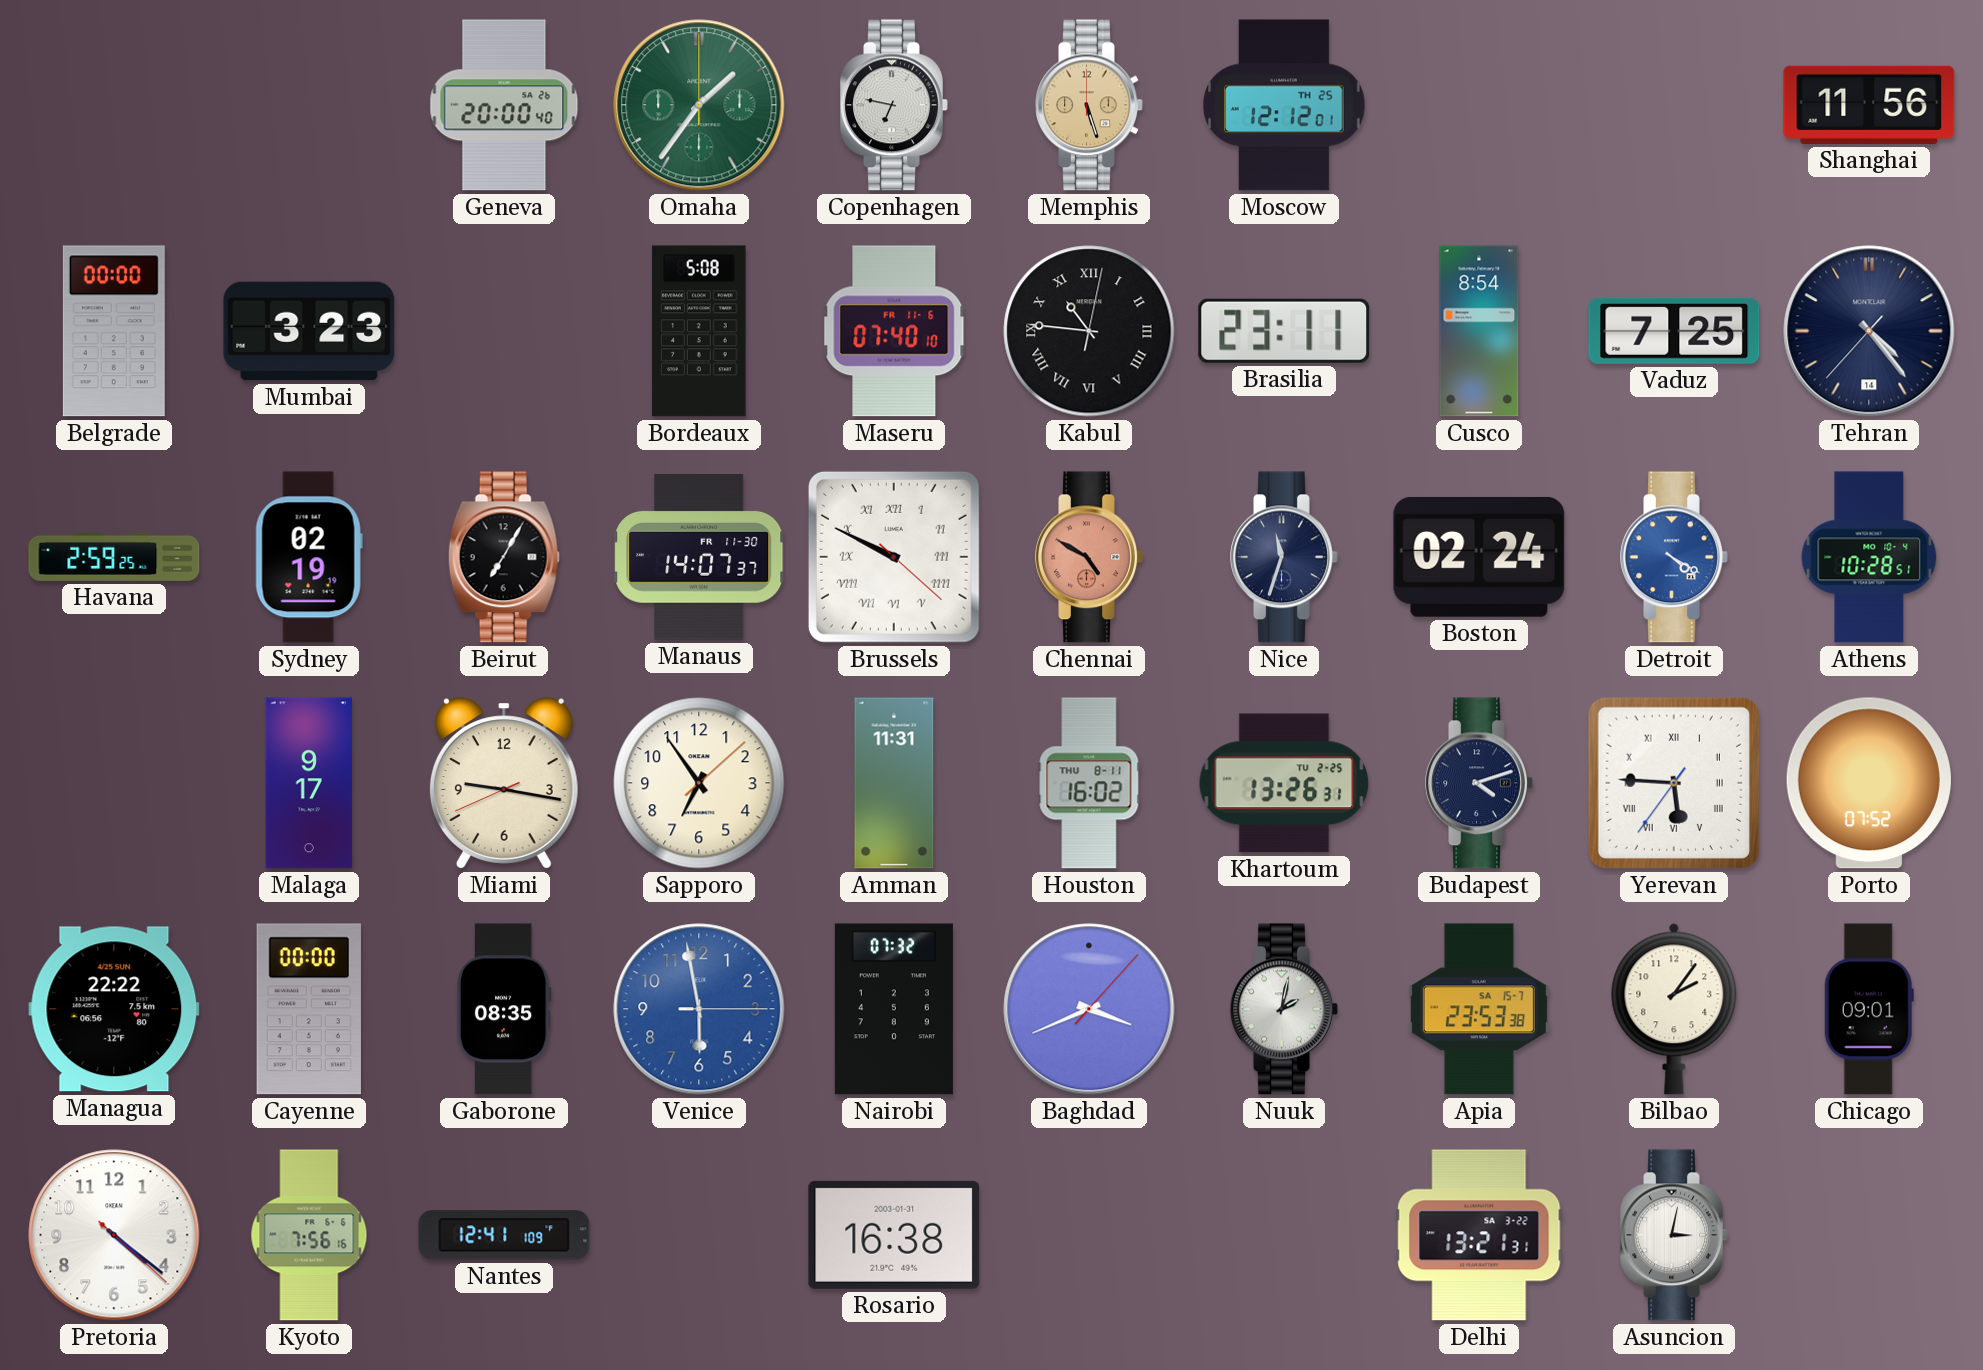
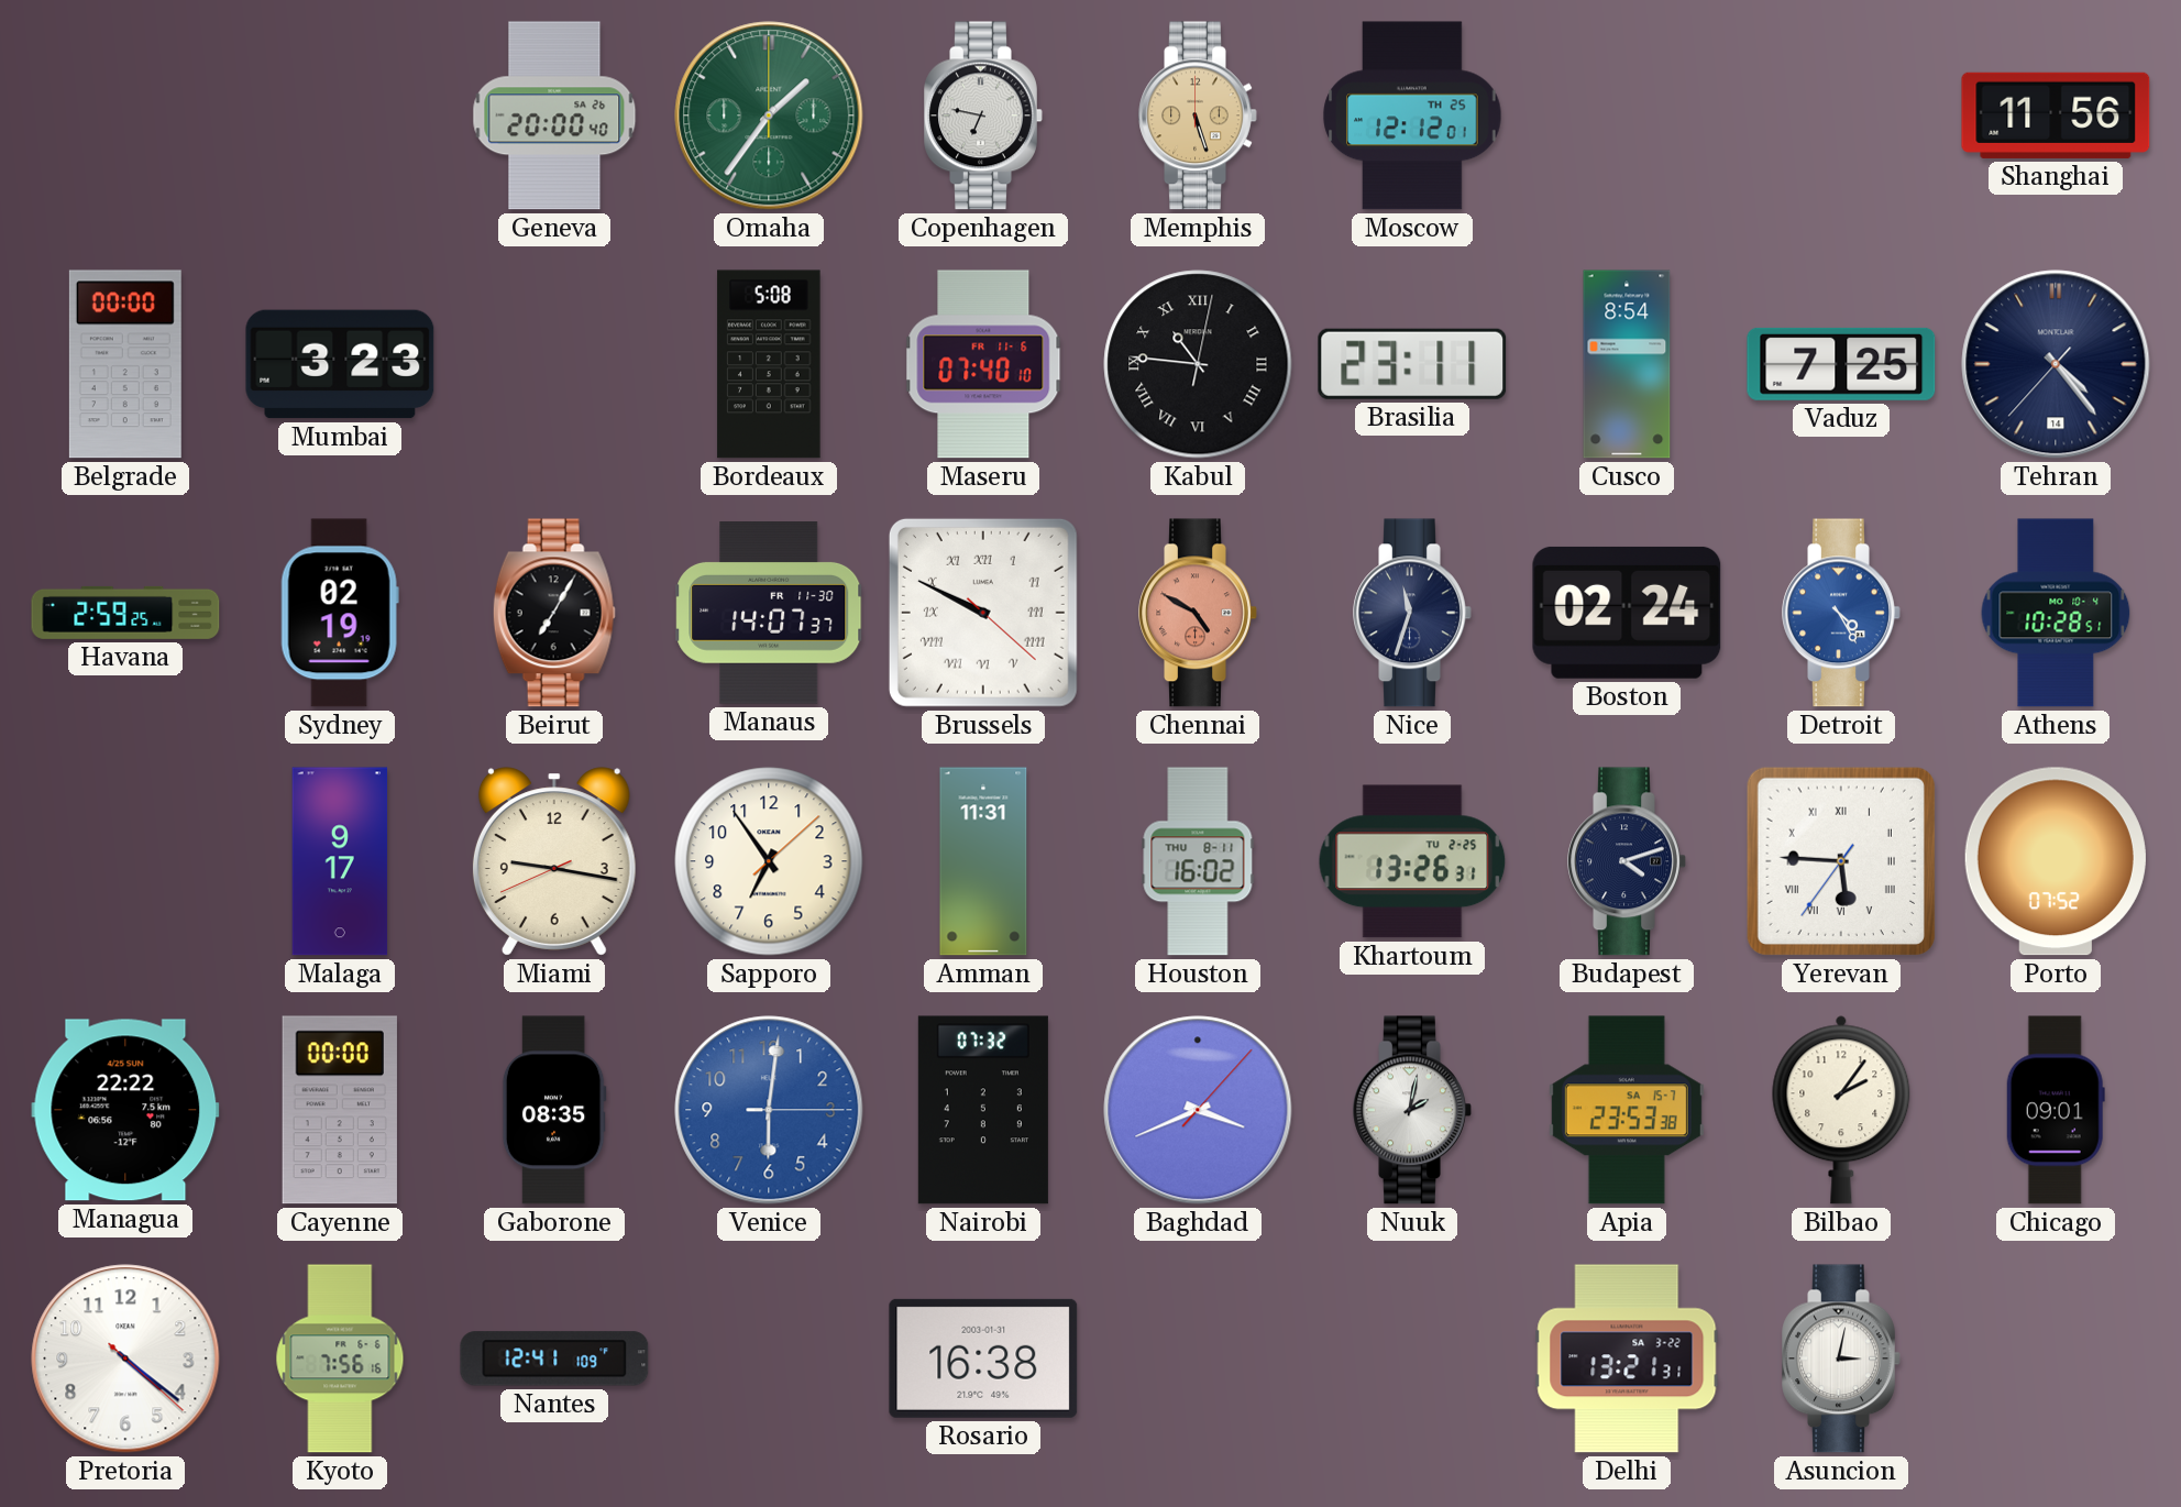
Detroit: 4:20 -> 4:25 (1841, 613)
Venice: 5:58 -> 6:01 (769, 1110)
